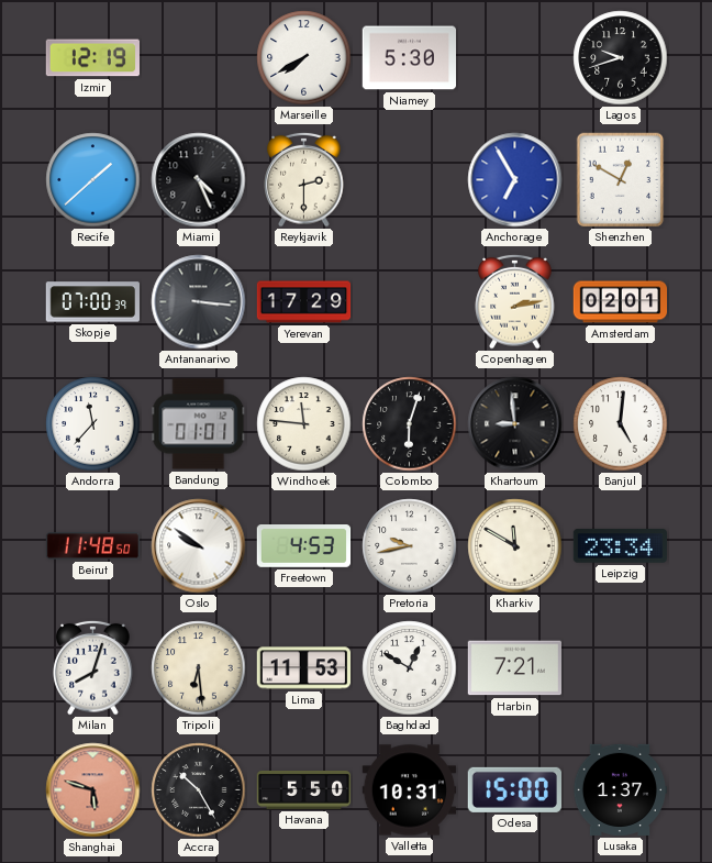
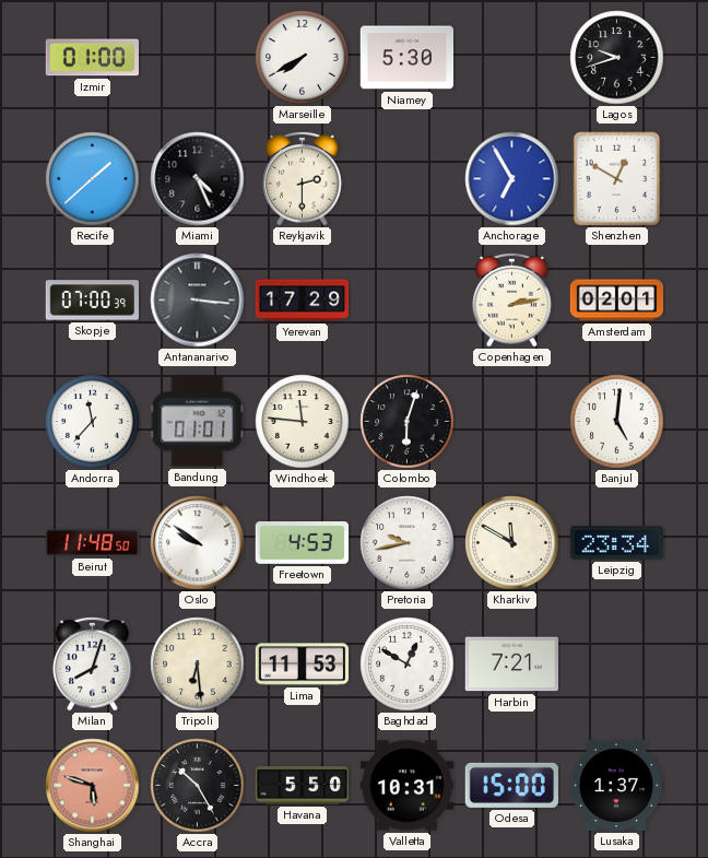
Izmir: 12:19 -> 01:00 (92, 58)
Khartoum: 8:59 -> none (515, 424)
